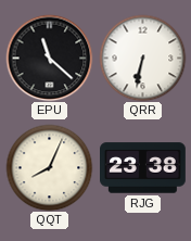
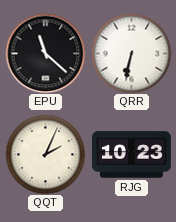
QQT: 8:04 -> 2:04 (45, 154)
RJG: 23:38 -> 10:23 (132, 155)
